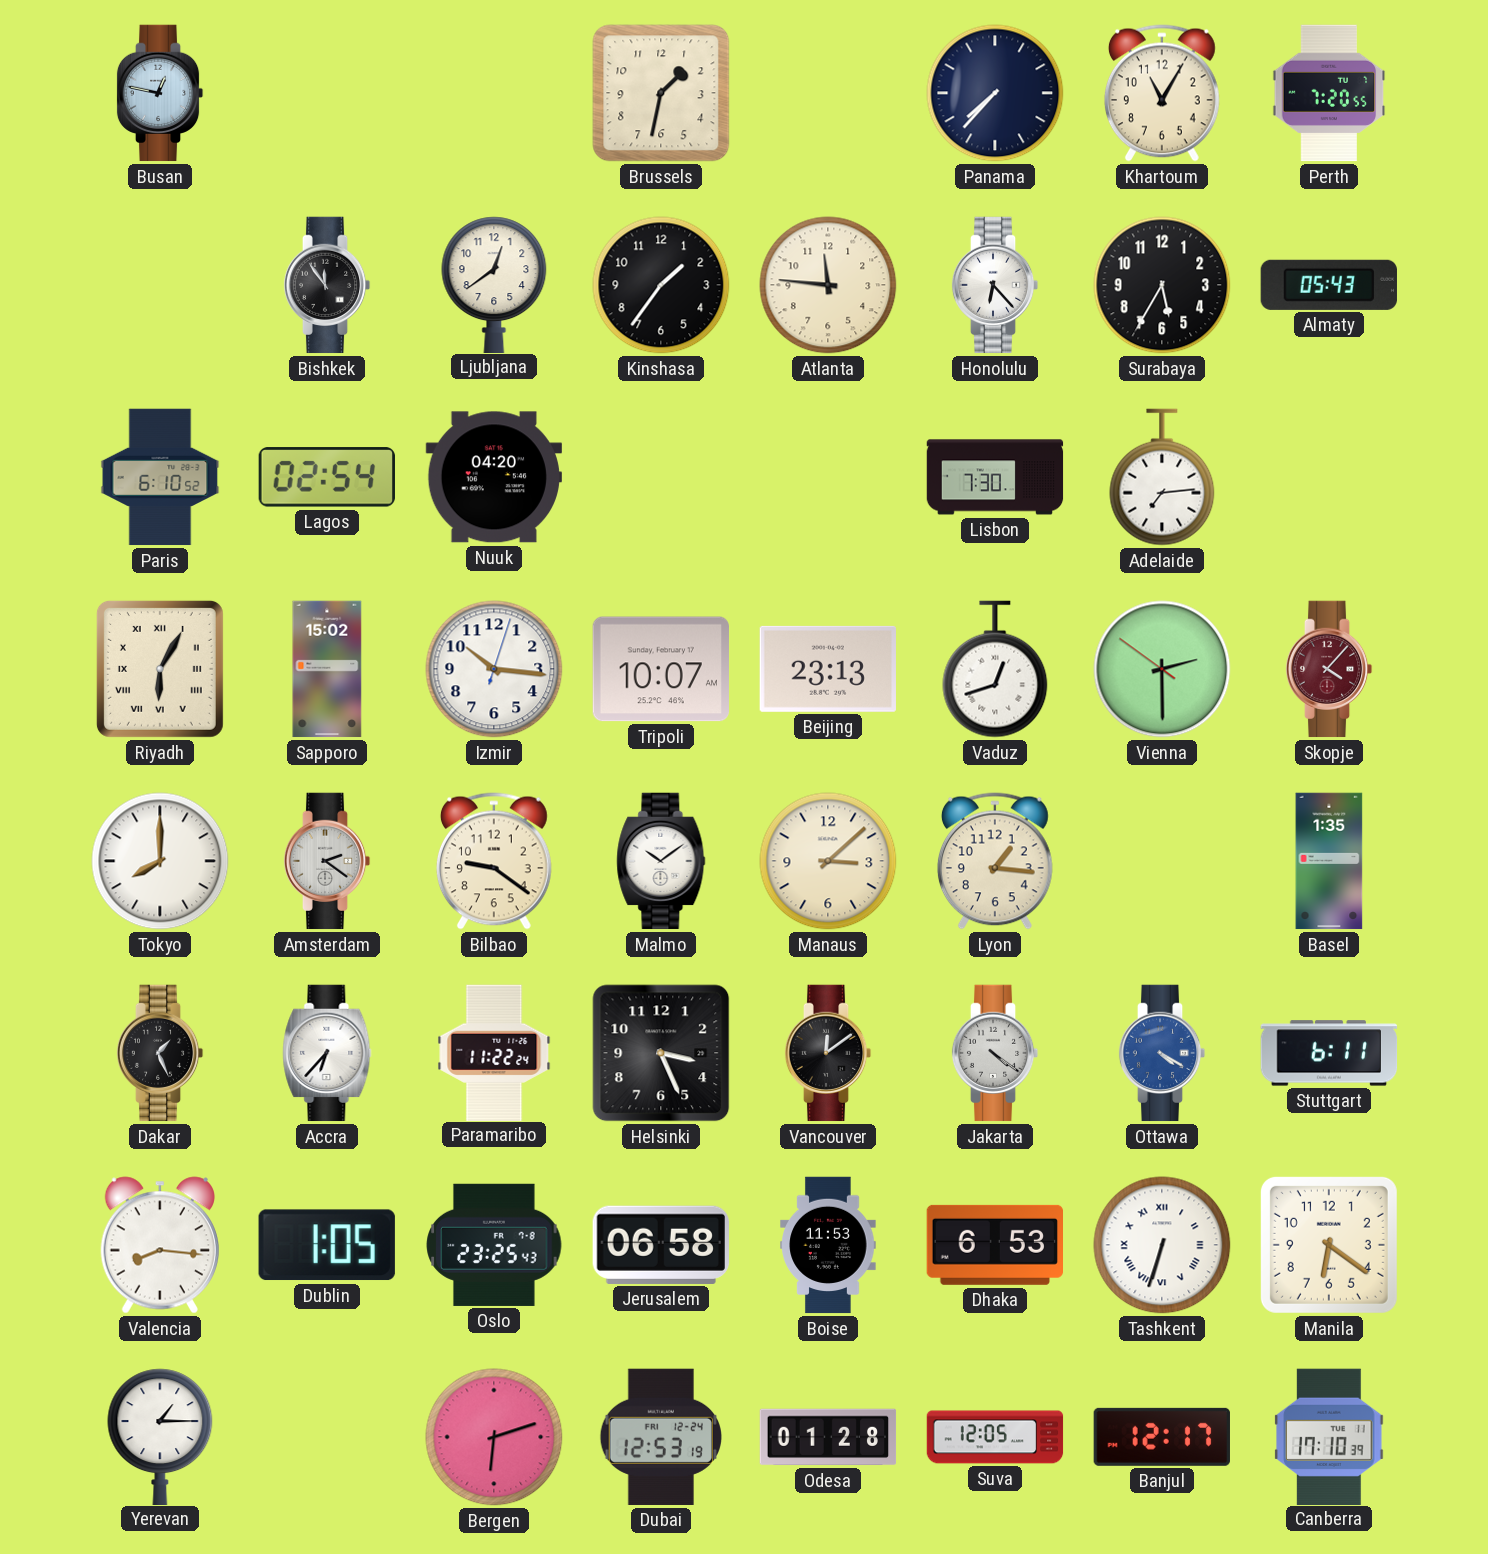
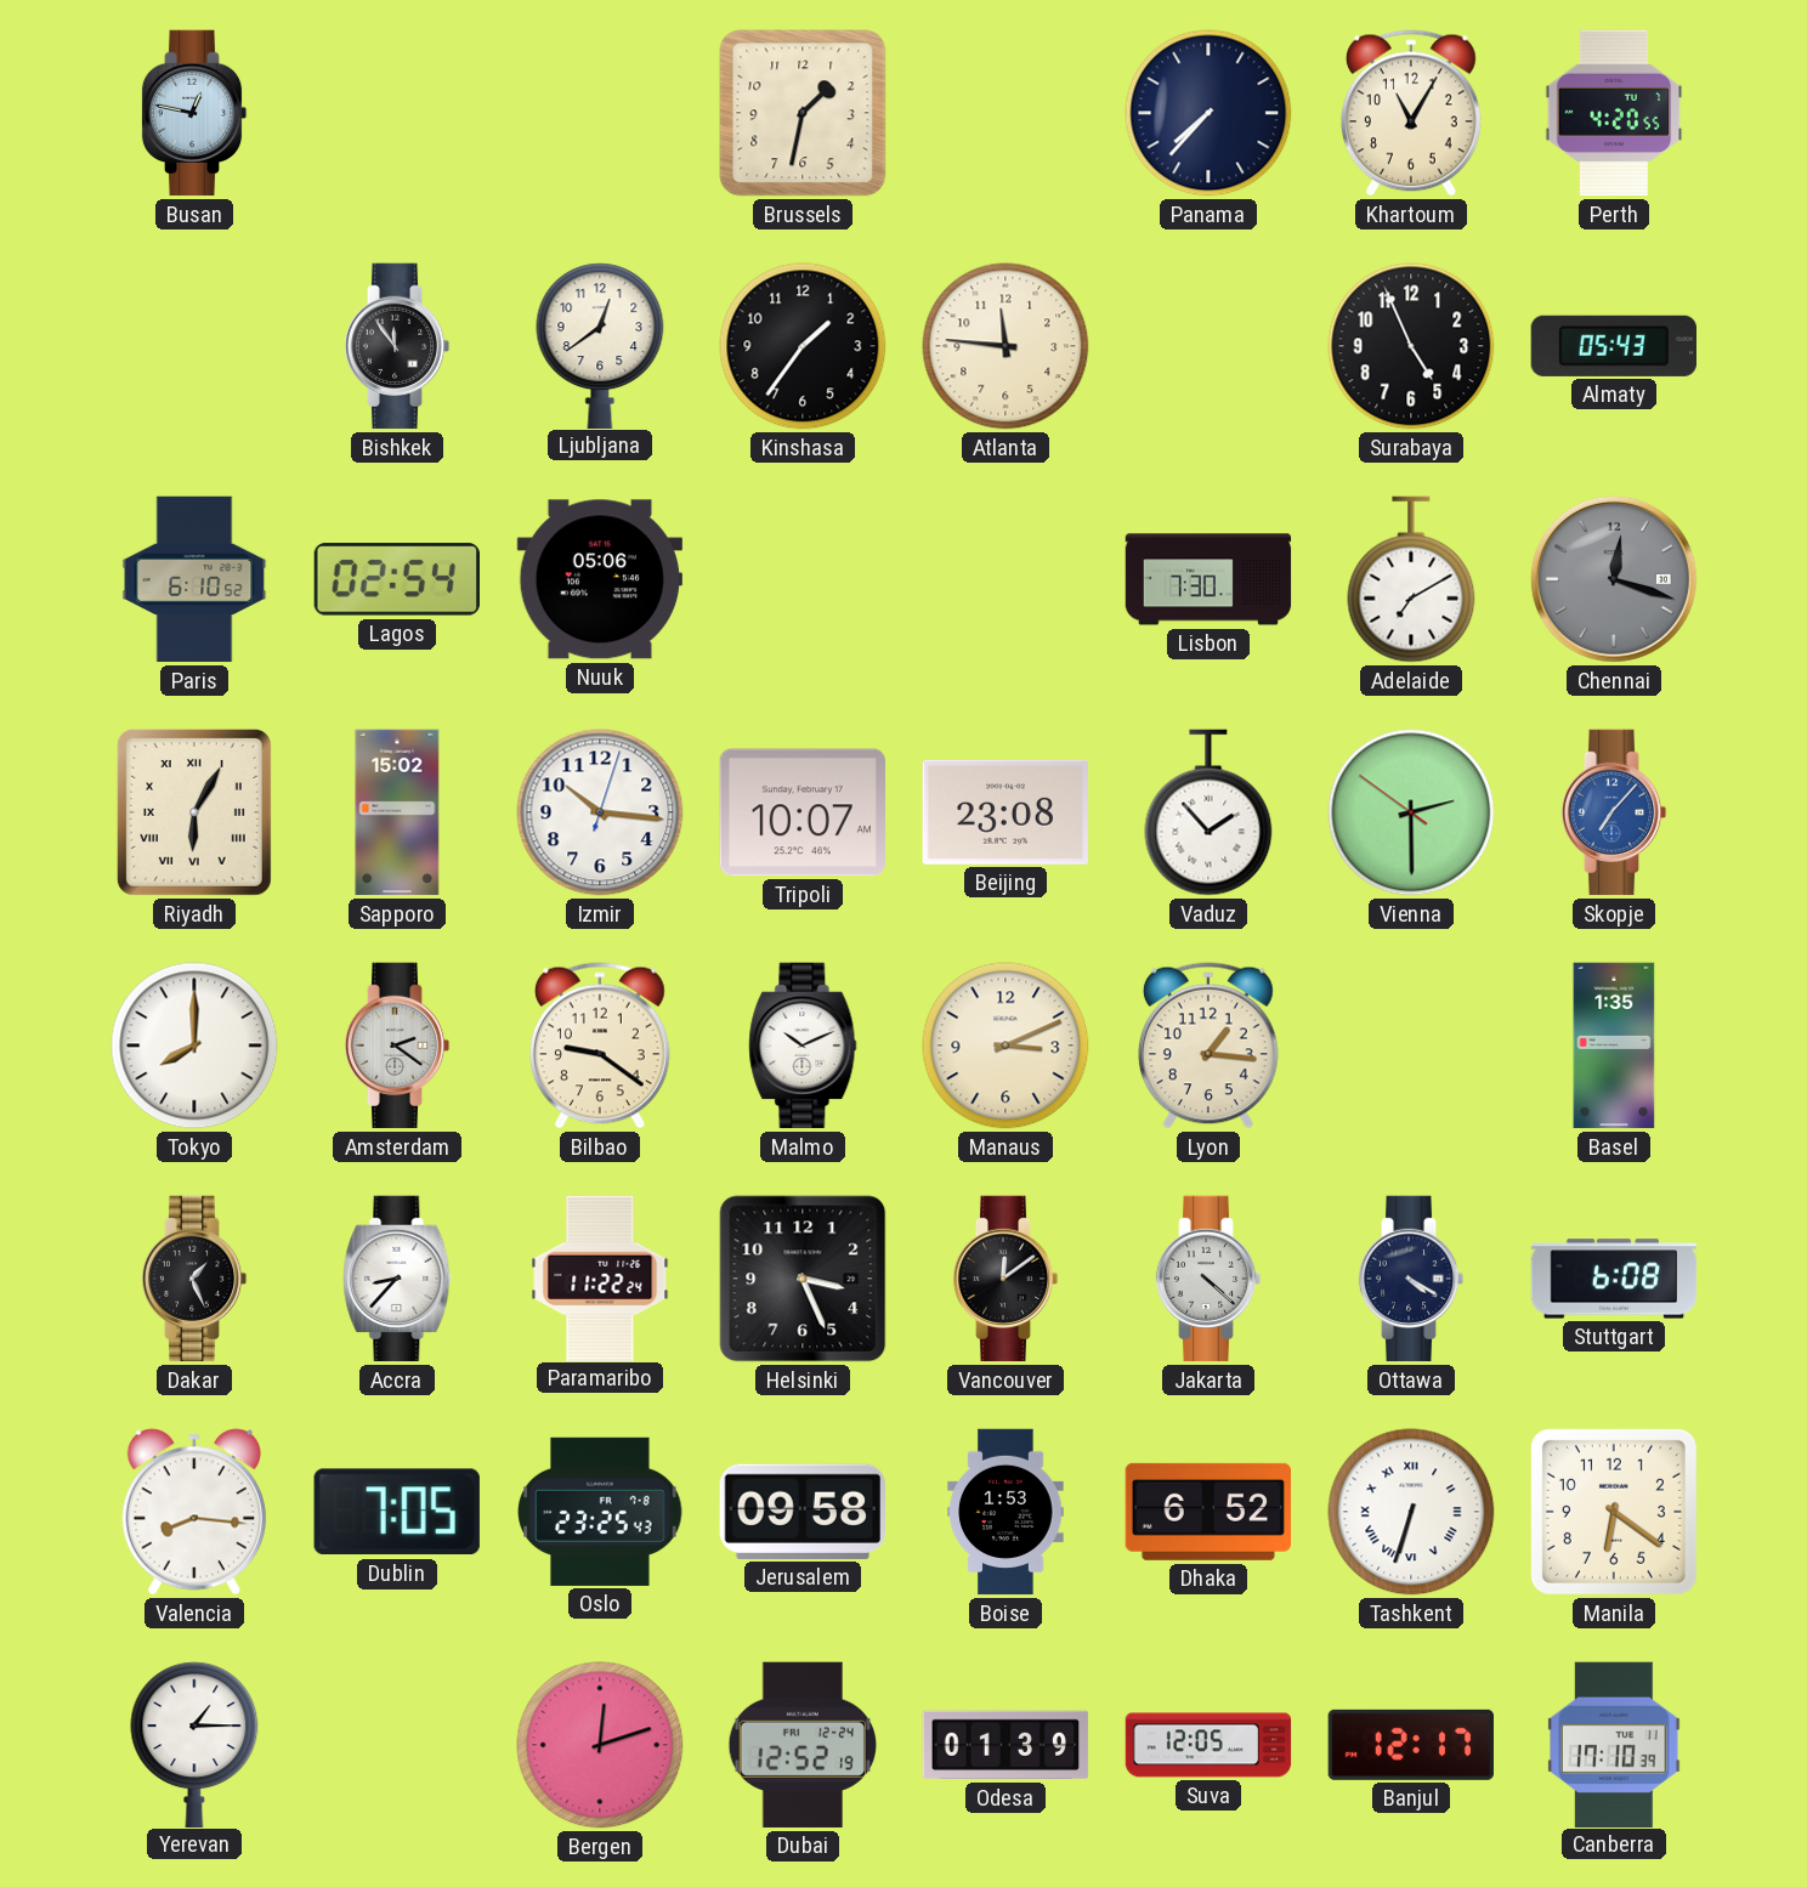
Perth: 7:20 -> 4:20 (1614, 113)
Honolulu: 6:23 -> none (995, 285)
Surabaya: 5:35 -> 4:56 (1411, 346)
Nuuk: 04:20 -> 05:06 (599, 579)
Adelaide: 7:14 -> 7:10 (1411, 579)
Chennai: none -> 12:18 (1614, 579)
Beijing: 23:13 -> 23:08 (1006, 812)
Vaduz: 12:42 -> 1:53 (1208, 812)
Skopje: 4:07 -> 7:07 (1614, 812)
Skopje dial: burgundy -> blue (1614, 812)
Malmo: 10:09 -> 10:11 (803, 1045)
Manaus: 3:08 -> 3:11 (1006, 1045)
Accra: 6:37 -> 8:37 (397, 1279)
Jakarta: 4:21 -> 4:22 (1208, 1279)
Ottawa dial: blue -> navy (1411, 1279)
Stuttgart: 6:11 -> 6:08 (1614, 1279)
Dublin: 1:05 -> 7:05 (397, 1512)
Jerusalem: 06:58 -> 09:58 (803, 1512)
Boise: 11:53 -> 1:53 (1006, 1512)
Dhaka: 6:53 -> 6:52 (1207, 1512)
Bergen: 6:12 -> 12:12 (600, 1745)
Dubai: 12:53 -> 12:52 (803, 1745)
Odesa: 01:28 -> 01:39 (1006, 1745)
